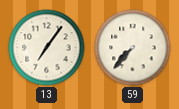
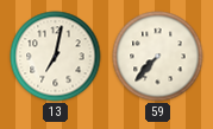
13: 7:06 -> 7:02 (56, 57)
